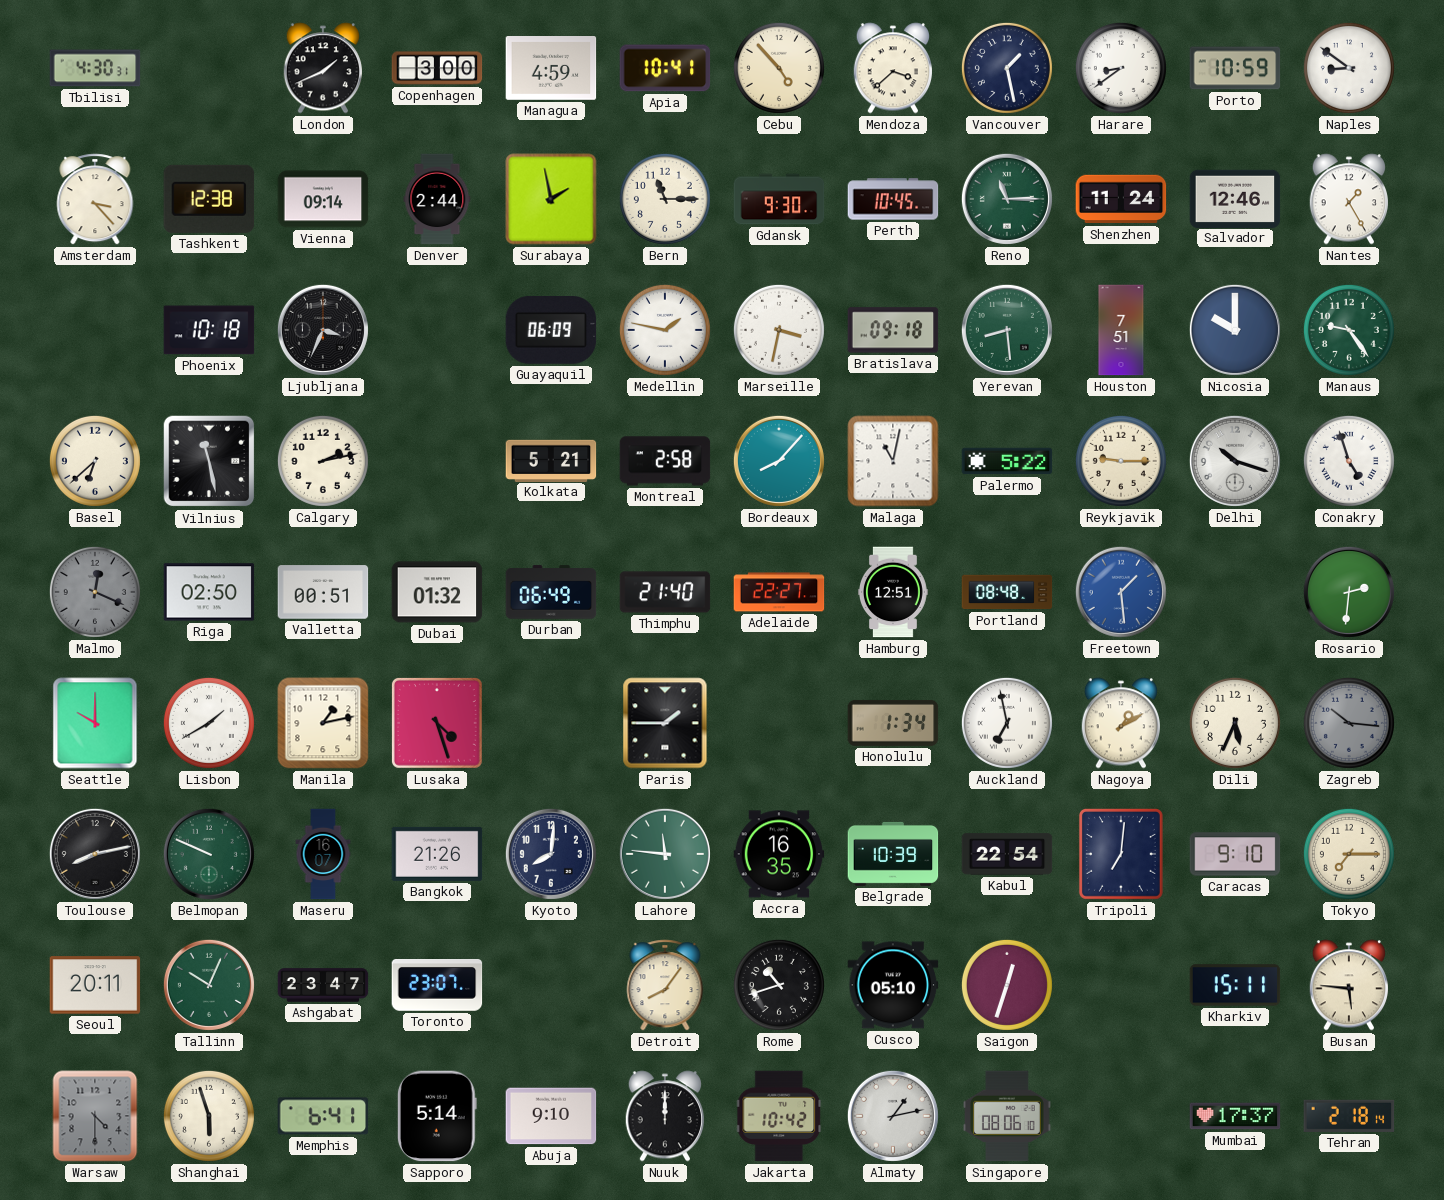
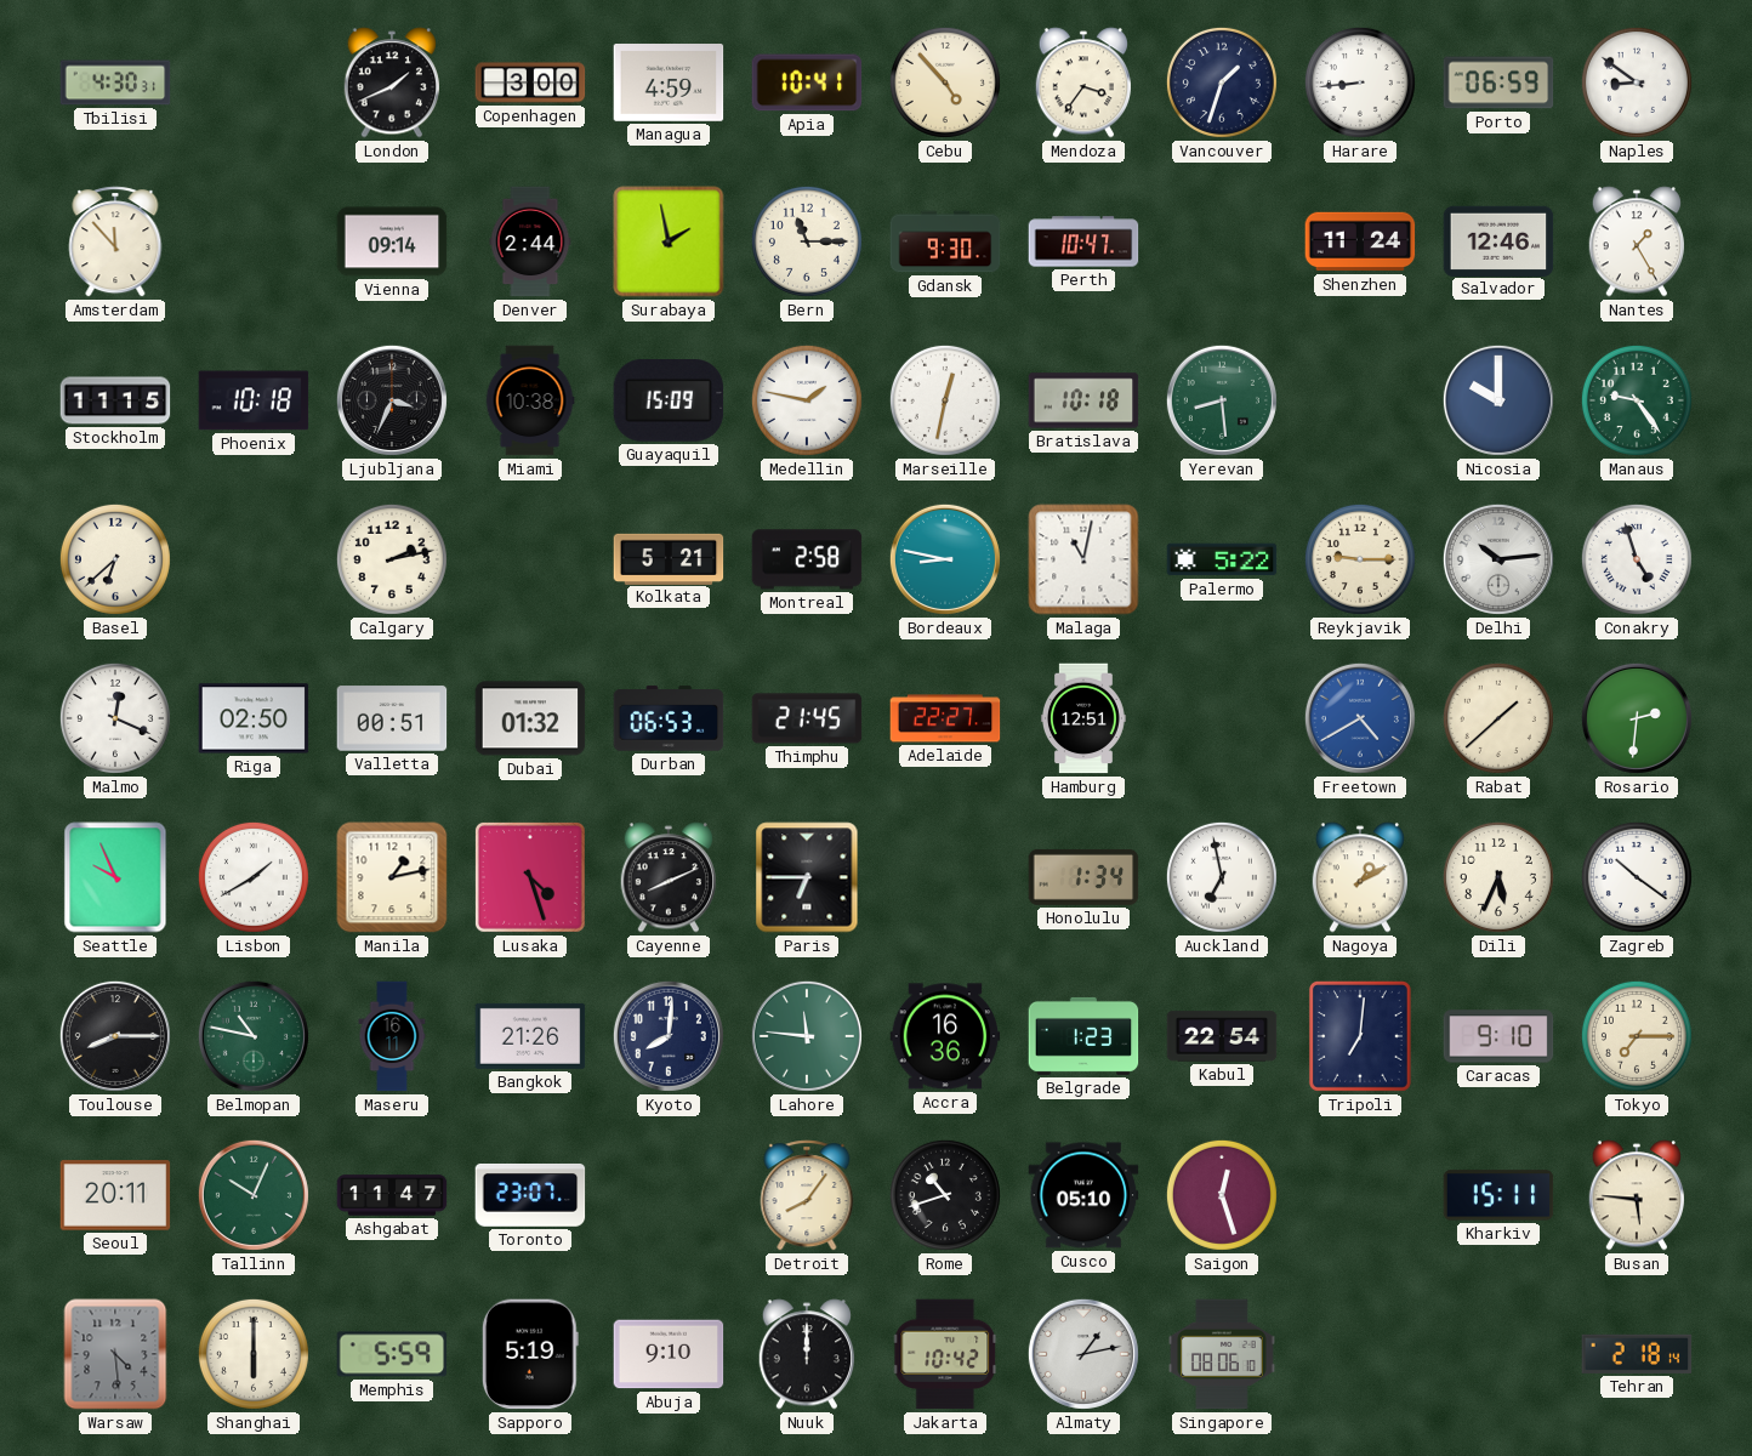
Mendoza: 3:38 -> 3:36 (1082, 83)
Vancouver: 1:28 -> 1:33 (1222, 83)
Harare: 8:39 -> 8:44 (1360, 83)
Porto: 10:59 -> 06:59 (1498, 83)
Amsterdam: 3:23 -> 11:53 (115, 241)
Tashkent: 12:38 -> none (209, 199)
Perth: 10:45 -> 10:47 (1083, 241)
Reno: 11:15 -> none (1007, 199)
Stockholm: none -> 11:15 (115, 400)
Miami: none -> 10:38 (530, 400)
Guayaquil: 06:09 -> 15:09 (669, 402)
Marseille: 3:32 -> 12:32 (945, 400)
Bratislava: 09:18 -> 10:18 (1083, 400)
Houston: 7:51 -> none (1121, 330)
Vilnius: 11:28 -> none (209, 461)
Bordeaux: 8:07 -> 8:47 (945, 559)
Delhi: 10:18 -> 10:14 (1498, 559)
Malmo dial: grey -> white (115, 718)
Durban: 06:49 -> 06:53 (669, 718)
Thimphu: 21:40 -> 21:45 (807, 718)
Portland: 08:48 -> none (1007, 592)
Freetown: 1:29 -> 4:40 (1360, 718)
Rabat: none -> 1:38 (1498, 718)
Seattle: 10:00 -> 9:56 (115, 877)
Cayenne: none -> 8:11 (667, 877)
Paris: 1:45 -> 6:45 (807, 877)
Zagreb: 10:16 -> 10:21 (1637, 877)
Zagreb dial: grey -> white (1637, 877)
Toulouse: 8:13 -> 8:15 (115, 1036)
Belmopan: 9:49 -> 10:47 (254, 1036)
Maseru: 16:07 -> 16:11 (392, 1036)
Accra: 16:35 -> 16:36 (945, 1036)
Belgrade: 10:39 -> 1:23 (1083, 1036)
Ashgabat: 23:47 -> 11:47 (392, 1195)
Saigon: 12:33 -> 12:27 (1222, 1195)
Warsaw: 4:30 -> 4:29 (115, 1354)
Shanghai: 5:57 -> 6:00 (254, 1354)
Memphis: 6:41 -> 5:59 (392, 1354)
Sapporo: 5:14 -> 5:19 (530, 1354)
Mumbai: 17:37 -> none (1235, 1116)
